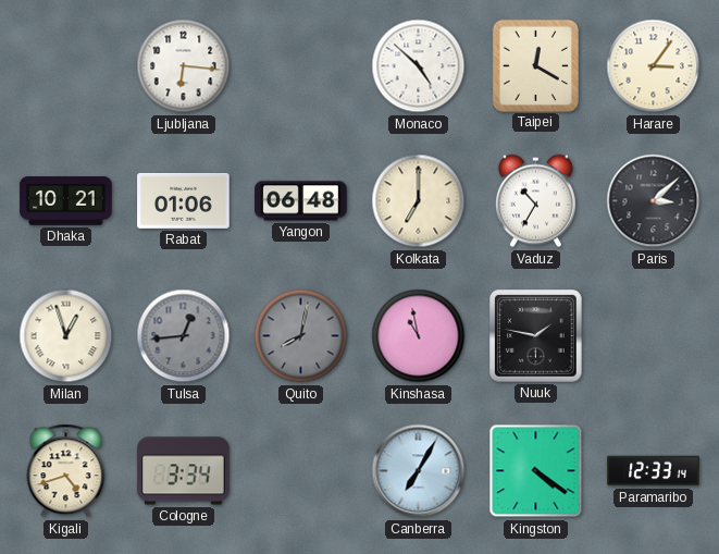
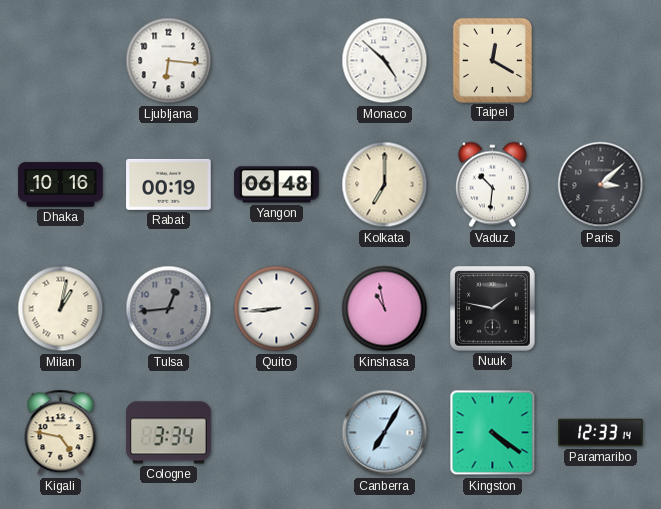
Harare: 3:06 -> none (654, 66)
Dhaka: 10:21 -> 10:16 (61, 185)
Rabat: 01:06 -> 00:19 (169, 184)
Vaduz: 10:35 -> 10:31 (492, 185)
Milan: 12:57 -> 1:02 (61, 309)
Quito: 8:02 -> 8:44 (277, 309)
Quito dial: grey -> white (277, 309)
Kigali: 4:42 -> 4:47 (61, 433)
